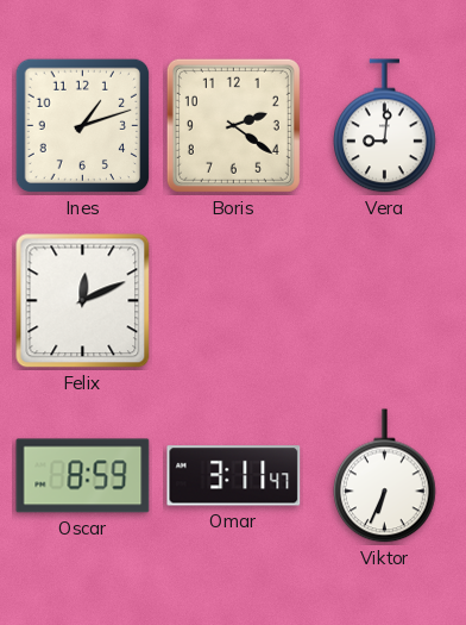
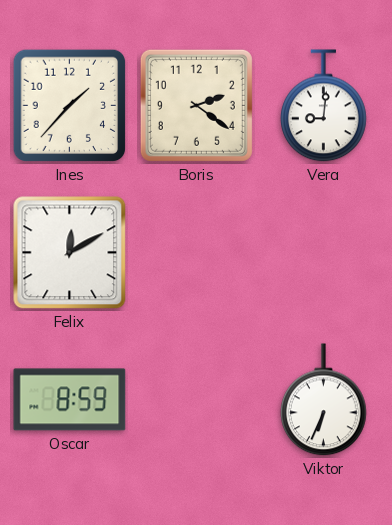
Ines: 1:12 -> 1:37 (70, 106)
Felix: 12:11 -> 12:10 (70, 253)
Omar: 3:11 -> none (234, 476)
